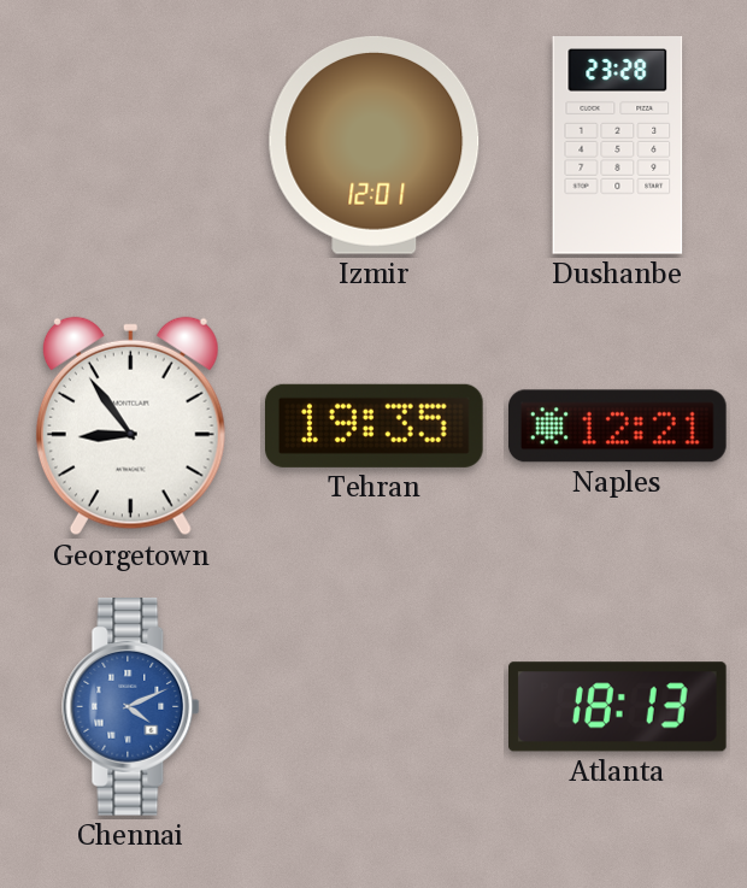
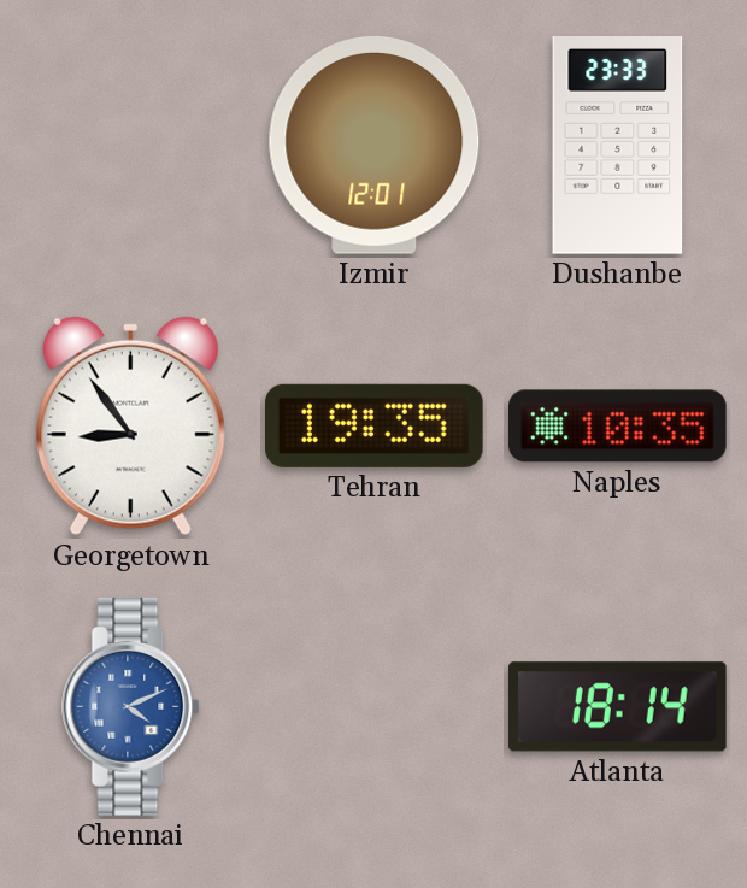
Dushanbe: 23:28 -> 23:33 (618, 146)
Naples: 12:21 -> 10:35 (618, 427)
Atlanta: 18:13 -> 18:14 (618, 707)
